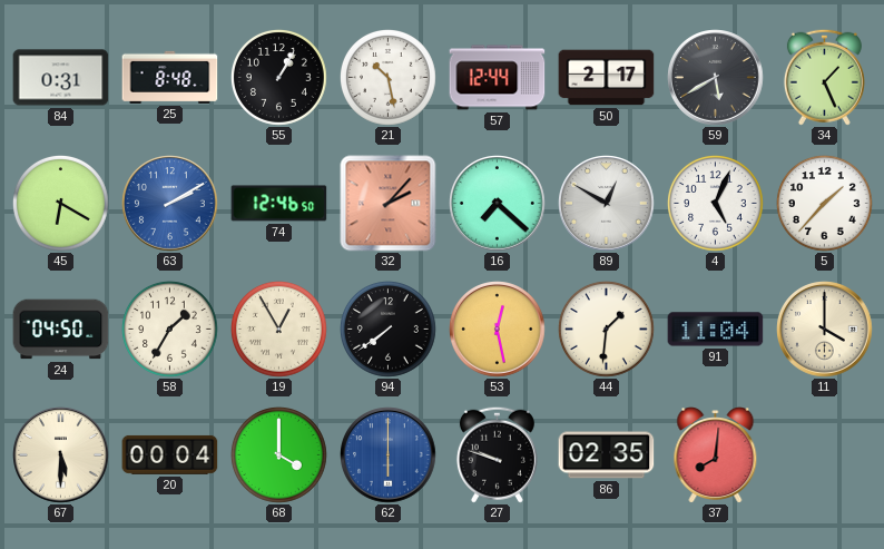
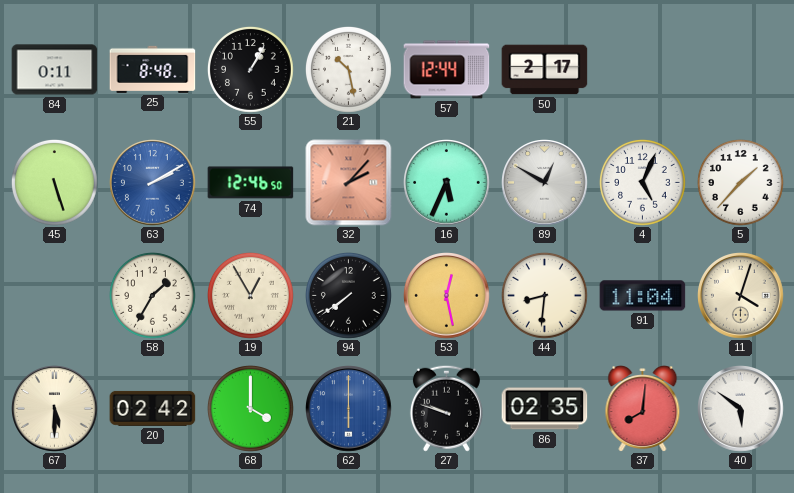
84: 0:31 -> 0:11 (55, 70)
59: 5:40 -> none (716, 78)
34: 1:26 -> none (824, 77)
45: 6:20 -> 5:27 (55, 183)
16: 7:22 -> 5:34 (447, 183)
24: 04:50 -> none (61, 330)
44: 1:31 -> 8:31 (545, 296)
11: 4:00 -> 4:03 (741, 296)
20: 00:04 -> 02:42 (153, 408)
40: none -> 5:51 (741, 409)
